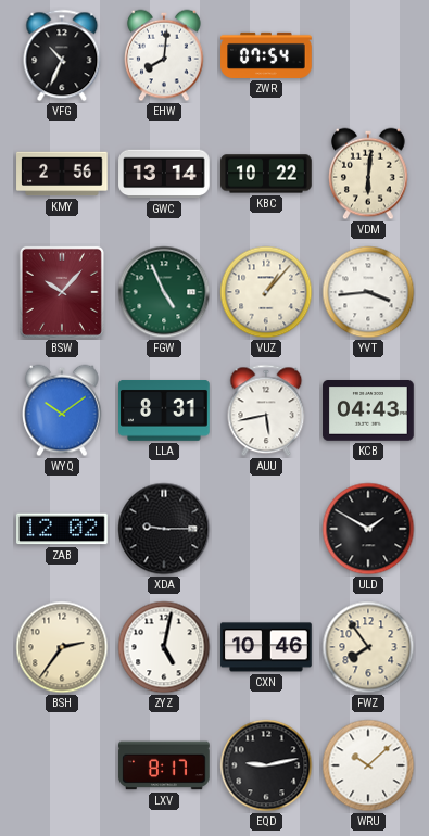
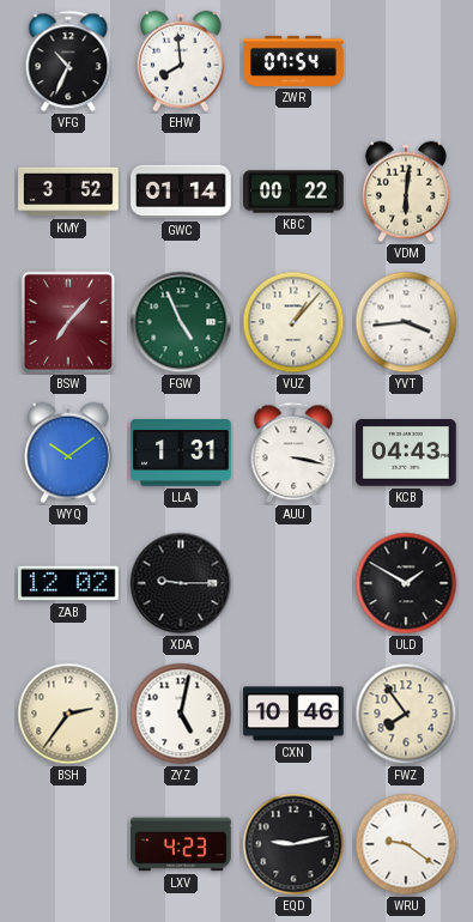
EHW: 8:01 -> 7:59 (182, 61)
KMY: 2:56 -> 3:52 (68, 192)
GWC: 13:14 -> 01:14 (181, 192)
KBC: 10:22 -> 00:22 (293, 192)
BSW: 10:07 -> 7:07 (68, 322)
LLA: 8:31 -> 1:31 (181, 454)
AUU: 5:43 -> 3:17 (293, 453)
LXV: 8:17 -> 4:23 (181, 844)
WRU: 10:08 -> 9:21 (406, 844)
